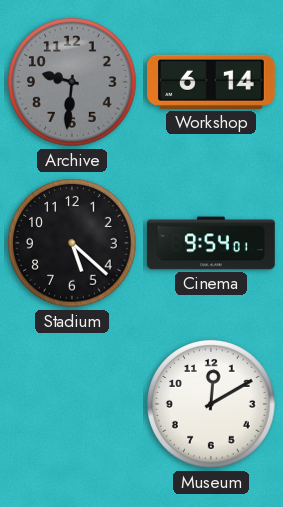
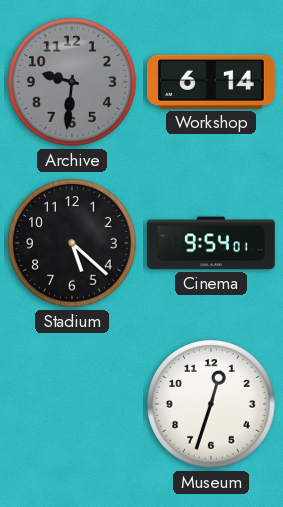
Museum: 12:10 -> 12:33 (211, 404)
